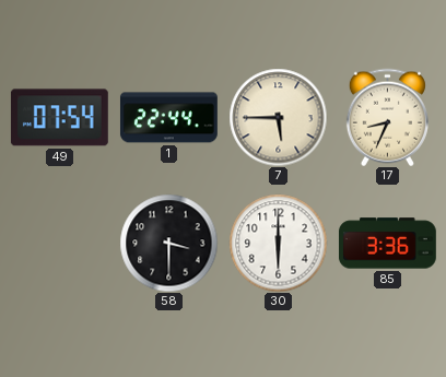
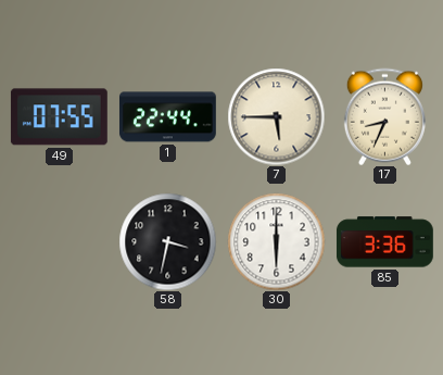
49: 07:54 -> 07:55 (59, 117)
58: 3:30 -> 3:32 (167, 241)
